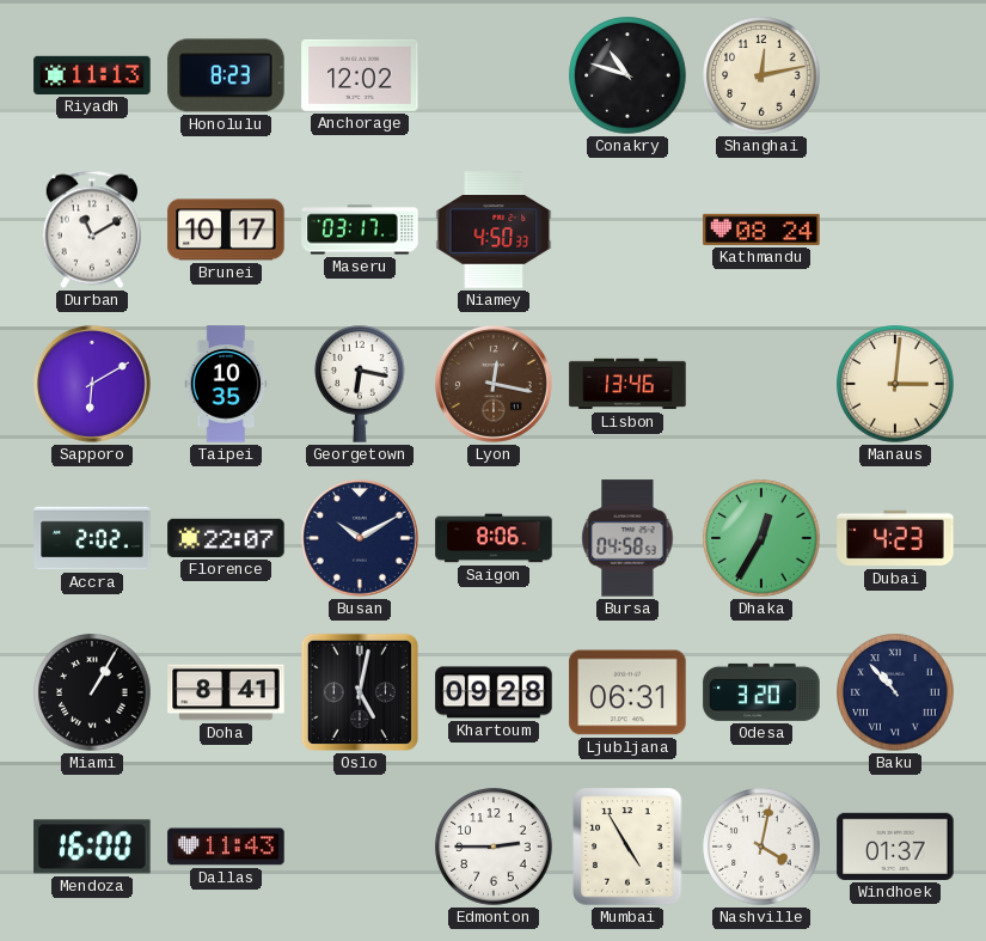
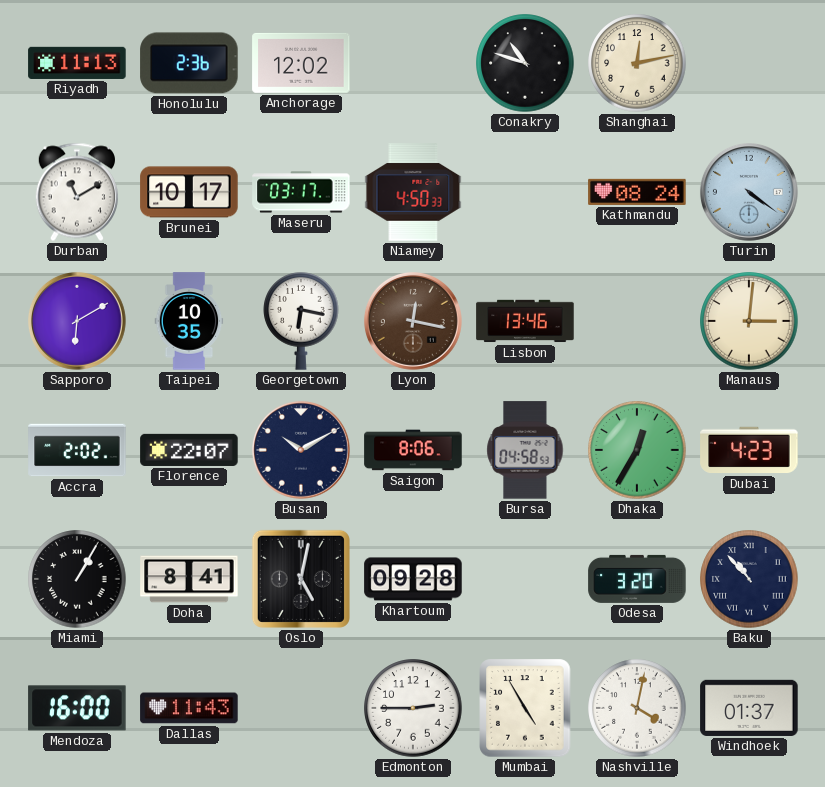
Honolulu: 8:23 -> 2:36 (189, 63)
Turin: none -> 4:21 (749, 192)
Ljubljana: 06:31 -> none (627, 692)
